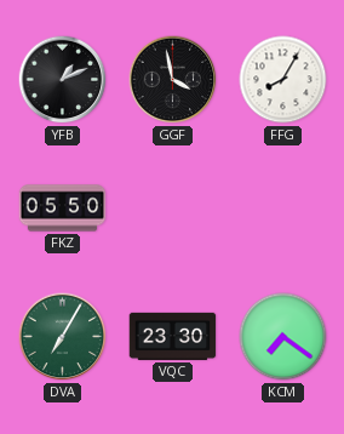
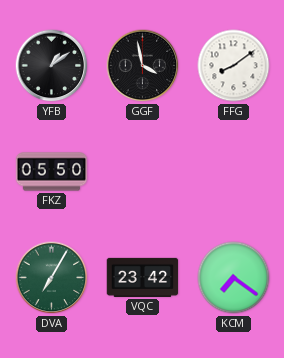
YFB: 1:11 -> 1:09 (52, 66)
FFG: 8:05 -> 8:09 (234, 66)
VQC: 23:30 -> 23:42 (143, 277)
